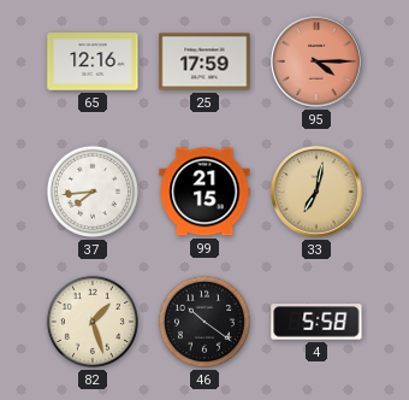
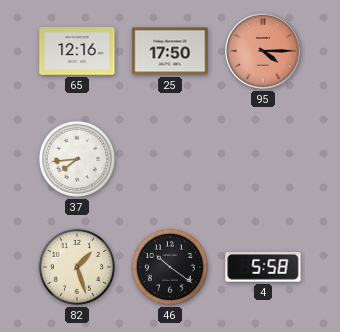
25: 17:59 -> 17:50 (170, 51)
99: 21:15 -> none (204, 192)
33: 7:02 -> none (316, 192)
